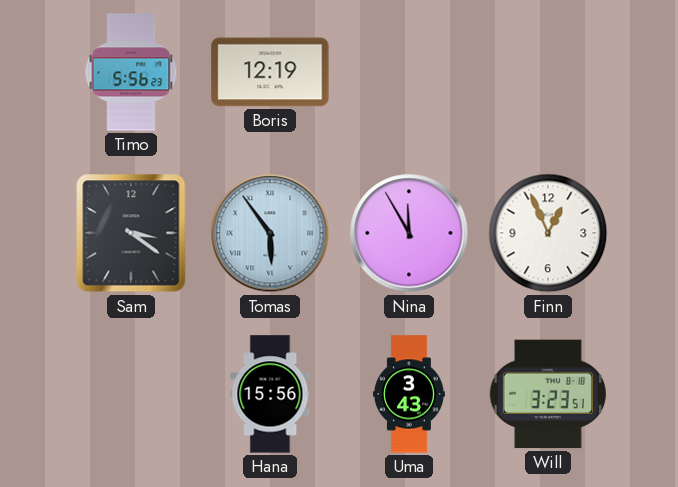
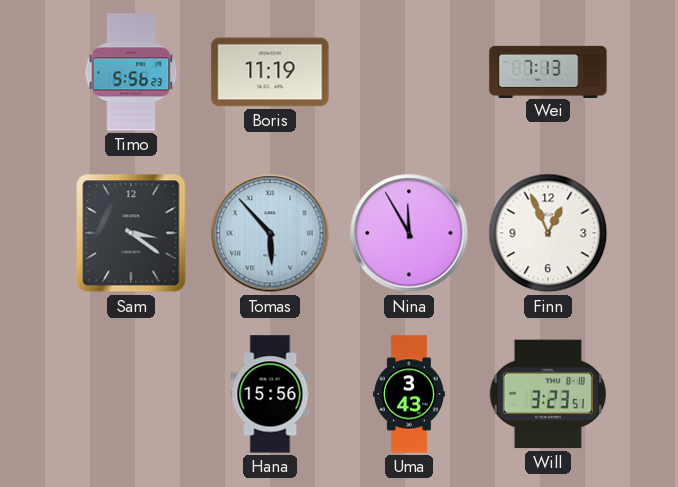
Boris: 12:19 -> 11:19 (270, 72)
Wei: none -> 7:13 (548, 71)
Tomas: 5:54 -> 5:53 (270, 233)
